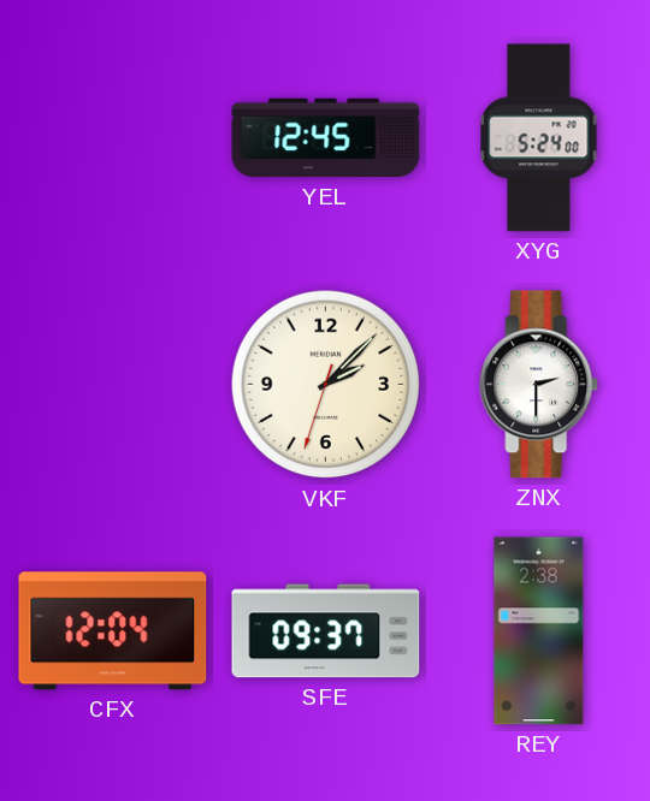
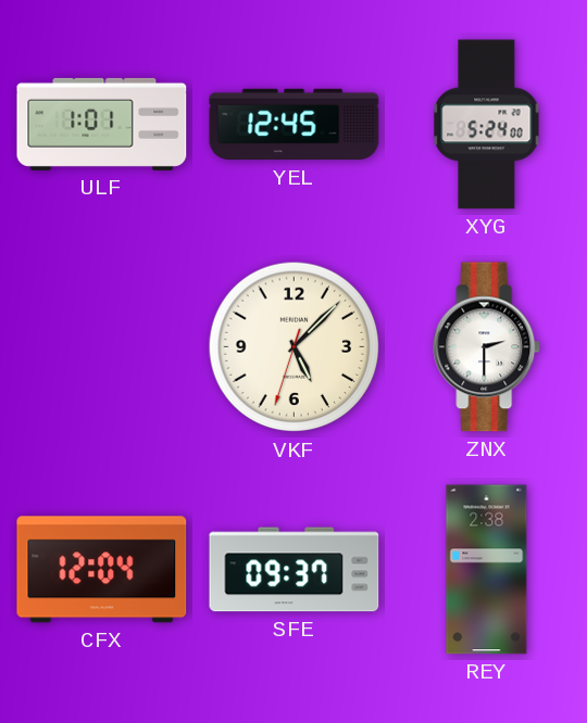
ULF: none -> 1:01 (102, 124)
VKF: 2:07 -> 5:07 (295, 347)
